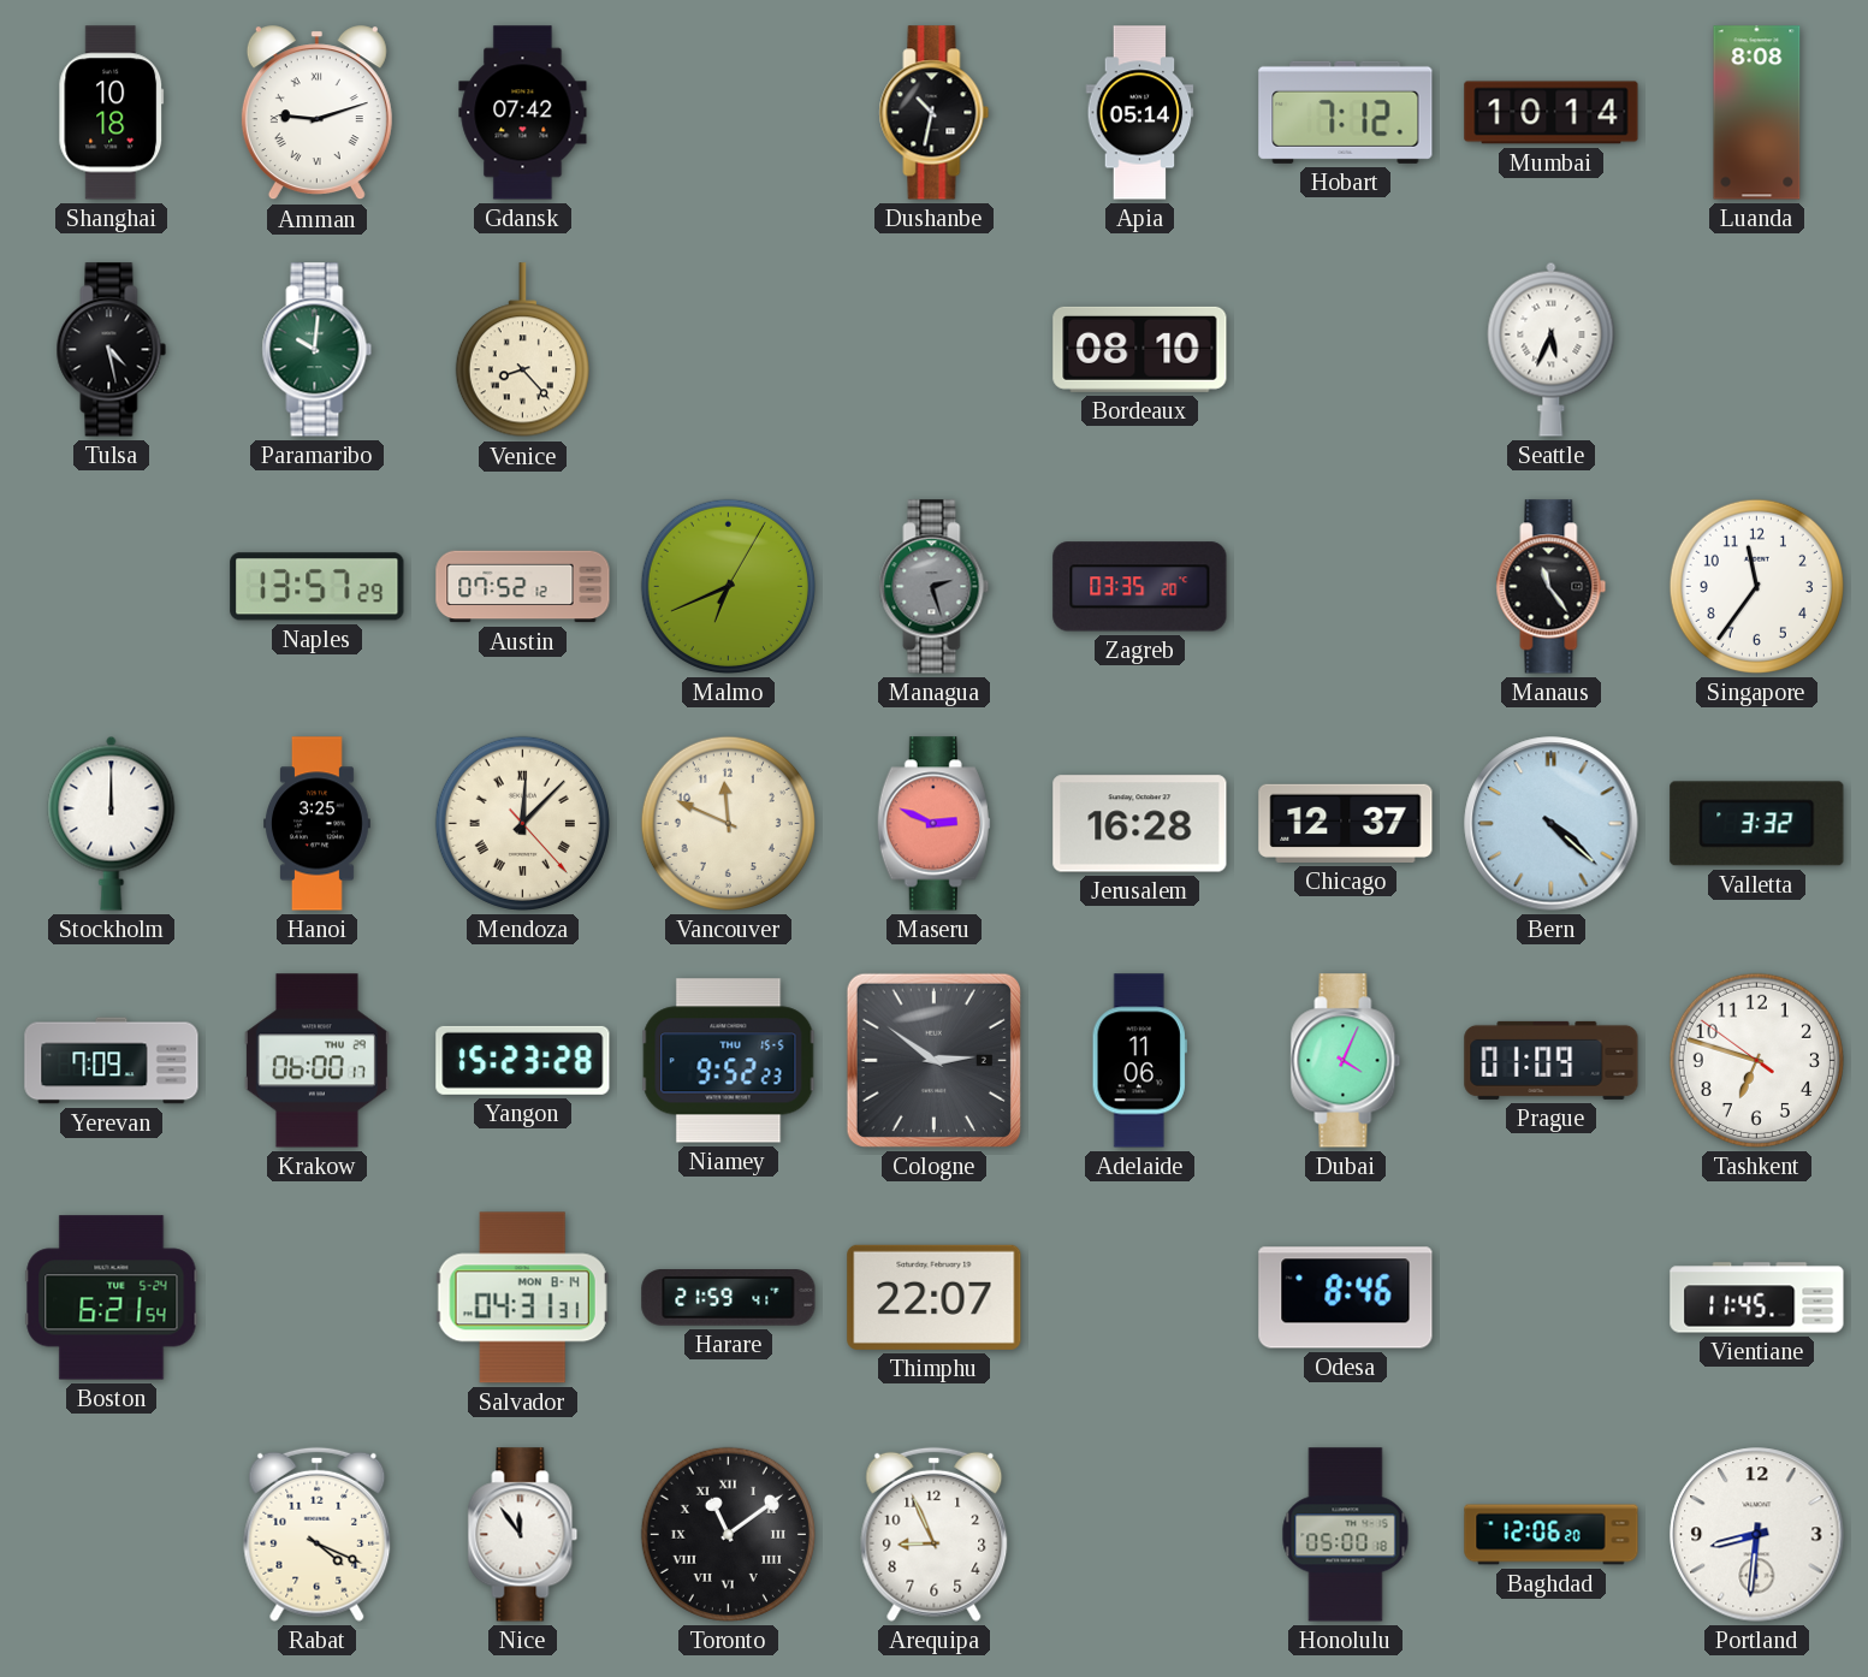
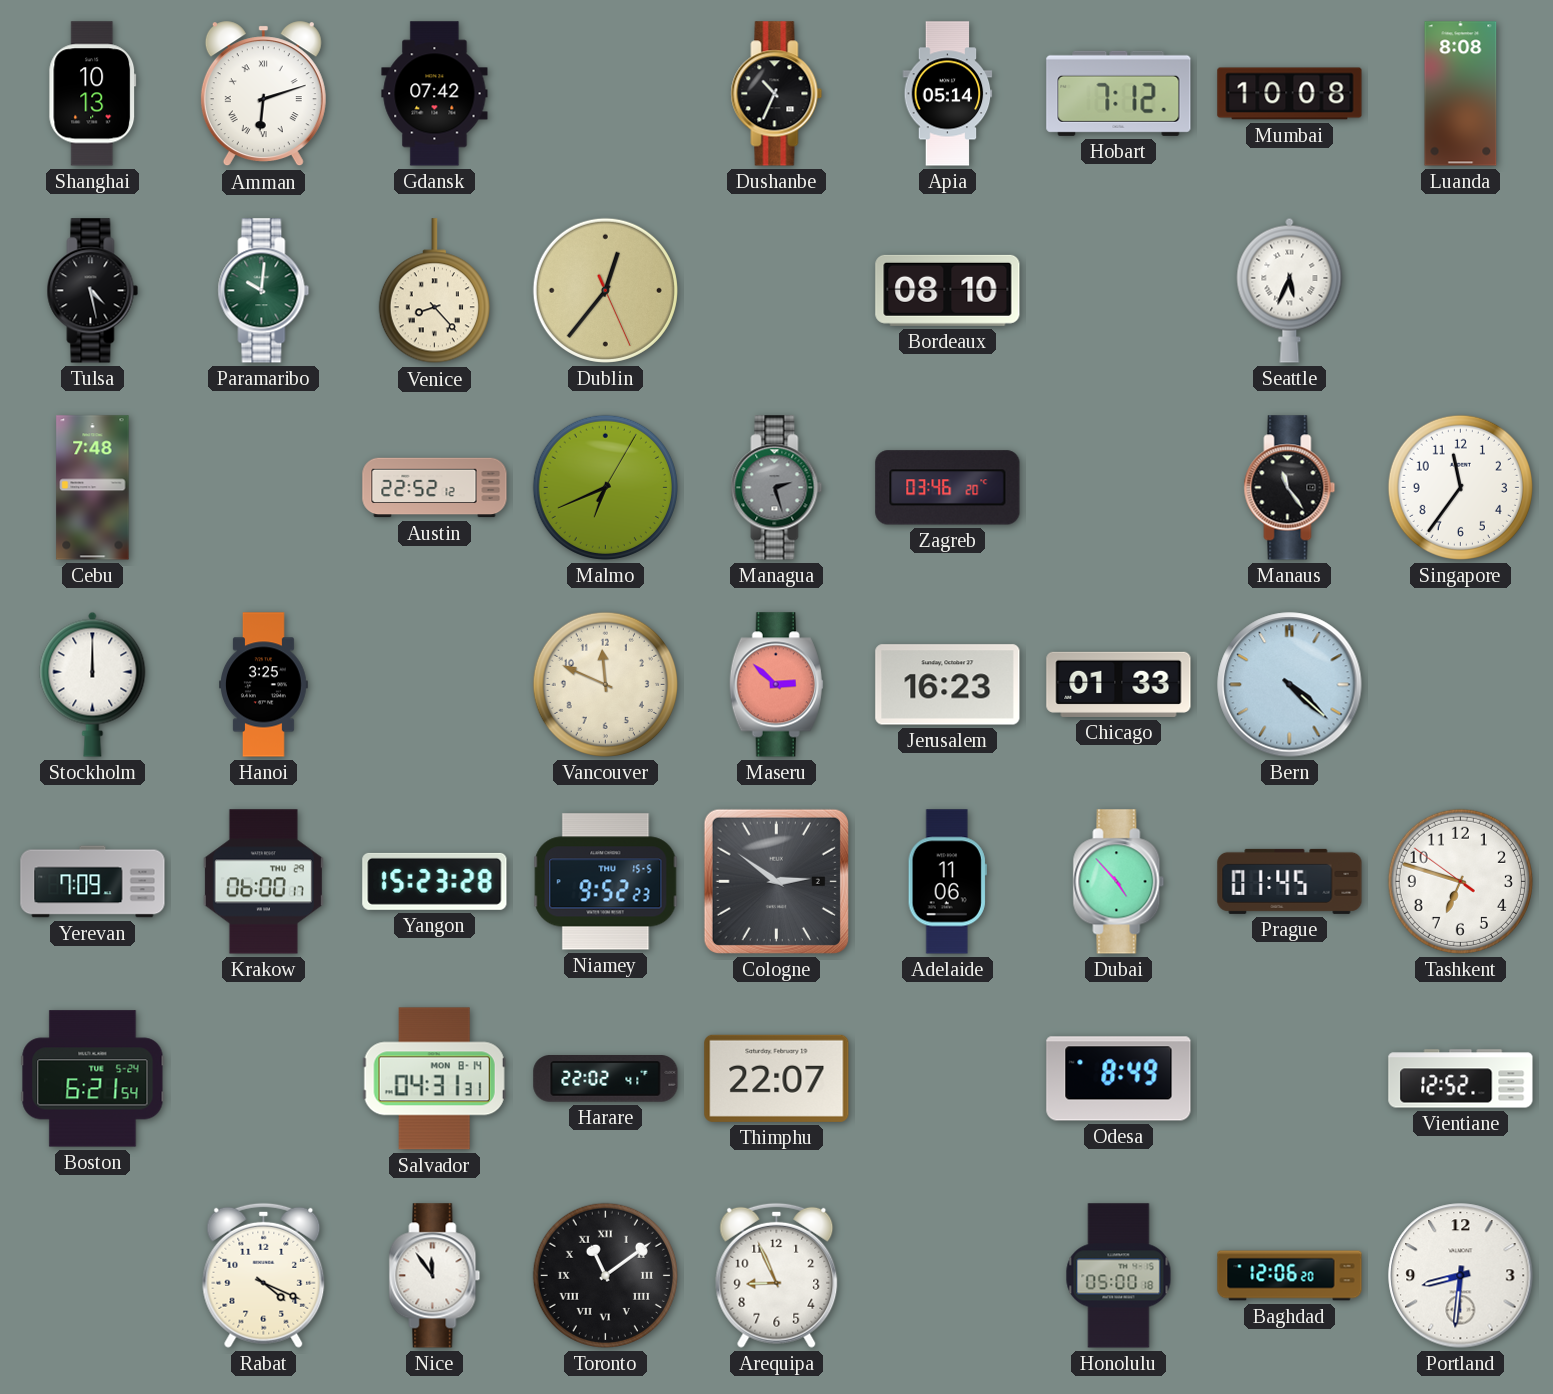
Shanghai: 10:18 -> 10:13 (93, 94)
Amman: 9:12 -> 6:12 (263, 94)
Dushanbe: 10:32 -> 10:34 (777, 94)
Mumbai: 10:14 -> 10:08 (1290, 94)
Dublin: none -> 12:36 (605, 290)
Cebu: none -> 7:48 (93, 488)
Naples: 13:57 -> none (318, 587)
Austin: 07:52 -> 22:52 (435, 488)
Zagreb: 03:35 -> 03:46 (948, 488)
Mendoza: 12:07 -> none (522, 823)
Maseru: 2:49 -> 2:52 (776, 685)
Jerusalem: 16:28 -> 16:23 (948, 685)
Chicago: 12:37 -> 01:33 (1119, 684)
Valletta: 3:32 -> none (1757, 824)
Dubai: 4:04 -> 4:53 (1119, 882)
Prague: 01:09 -> 01:45 (1290, 881)
Harare: 21:59 -> 22:02 (606, 1079)
Odesa: 8:46 -> 8:49 (1119, 1079)
Vientiane: 11:45 -> 12:52 (1461, 1079)
